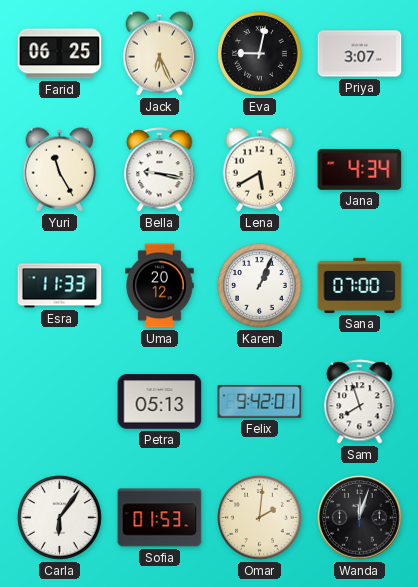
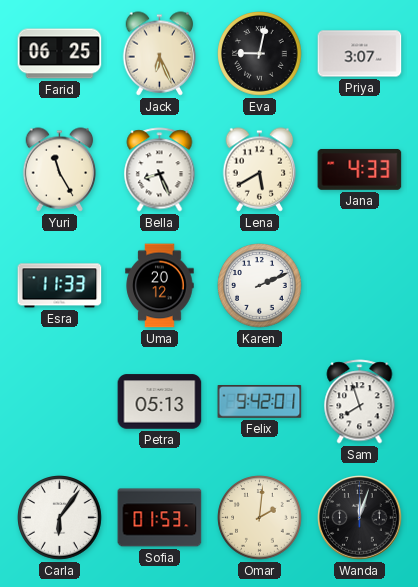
Bella: 9:17 -> 8:26 (160, 170)
Jana: 4:34 -> 4:33 (360, 169)
Karen: 1:04 -> 2:11 (260, 286)
Sana: 07:00 -> none (360, 285)
